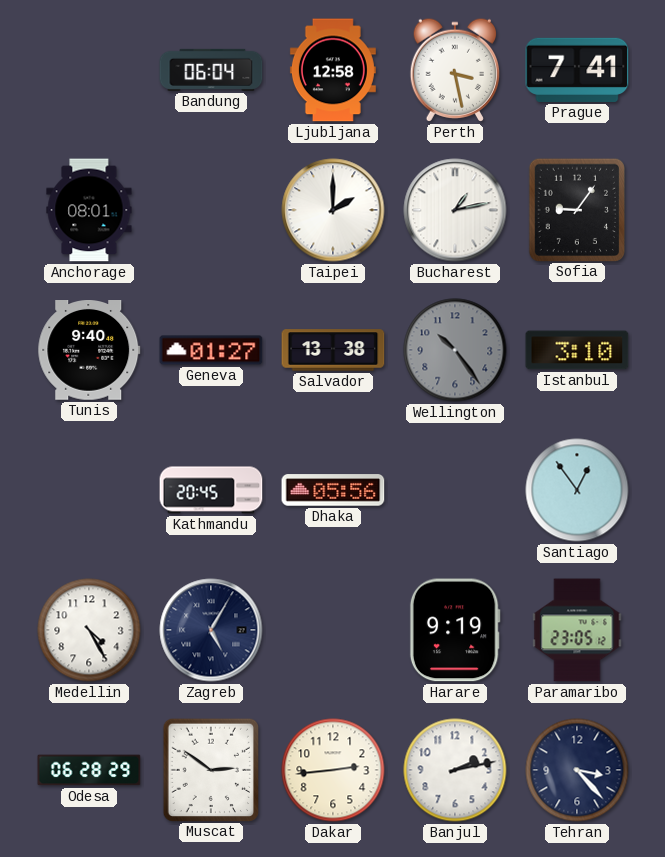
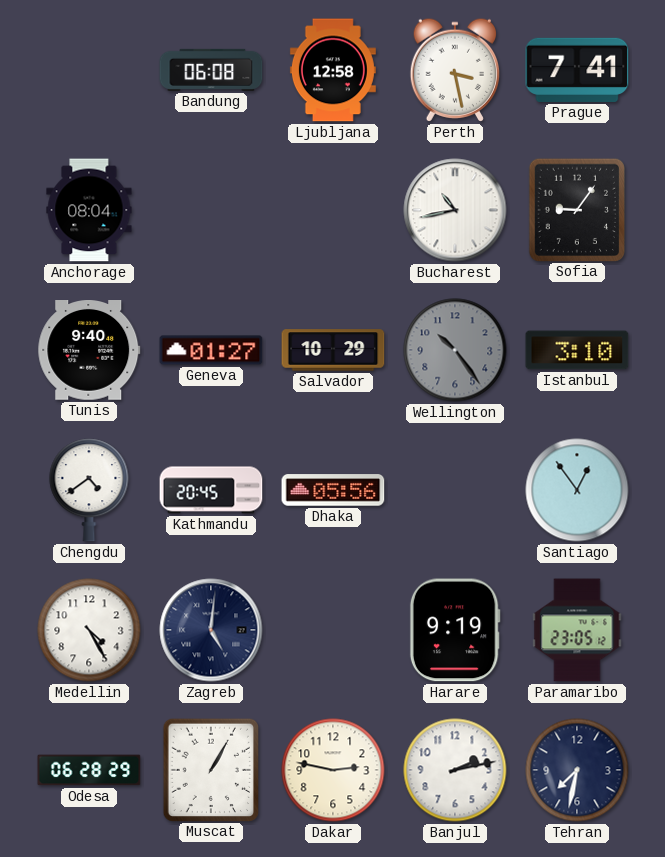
Bandung: 06:04 -> 06:08 (211, 70)
Anchorage: 08:01 -> 08:04 (89, 210)
Taipei: 2:00 -> none (333, 210)
Bucharest: 1:13 -> 10:43 (455, 210)
Salvador: 13:38 -> 10:29 (333, 350)
Chengdu: none -> 4:39 (89, 490)
Zagreb: 5:05 -> 5:01 (211, 630)
Muscat: 2:51 -> 1:05 (210, 769)
Dakar: 2:44 -> 2:47 (333, 770)
Tehran: 3:23 -> 7:32 (577, 770)
